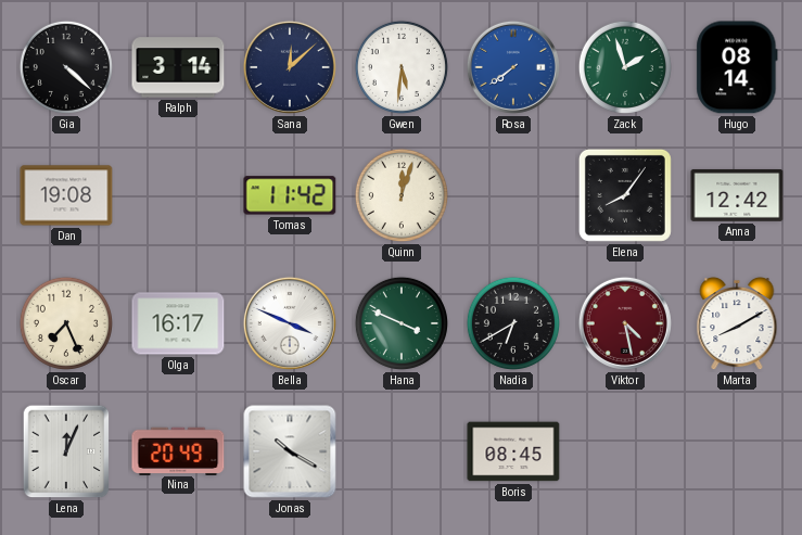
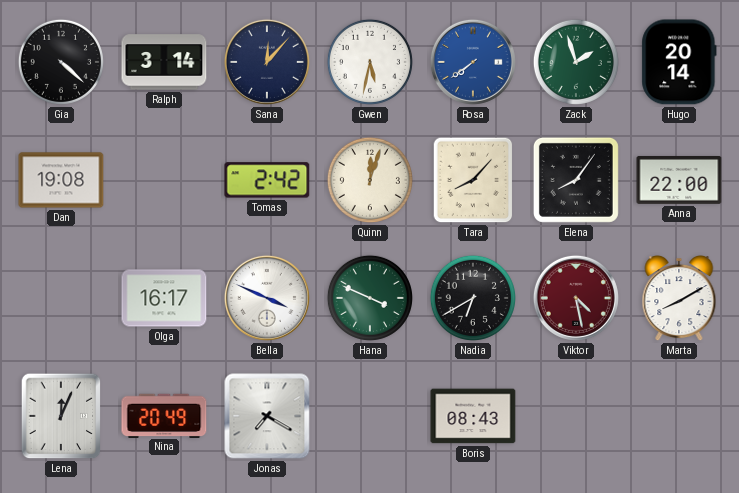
Sana: 12:08 -> 12:07 (267, 62)
Gwen: 5:31 -> 5:32 (370, 62)
Hugo: 08:14 -> 20:14 (679, 62)
Tomas: 11:42 -> 2:42 (267, 180)
Tara: none -> 8:07 (473, 180)
Anna: 12:42 -> 22:00 (679, 180)
Oscar: 7:26 -> none (66, 323)
Jonas: 10:20 -> 7:20 (267, 416)
Boris: 08:45 -> 08:43 (473, 416)
